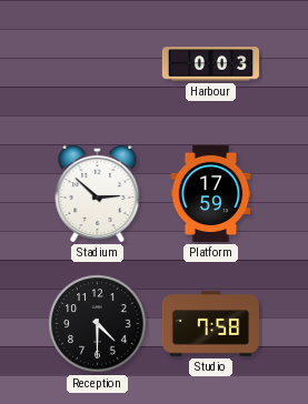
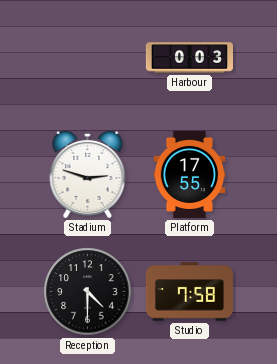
Stadium: 2:52 -> 2:48 (88, 174)
Platform: 17:59 -> 17:55 (190, 174)
